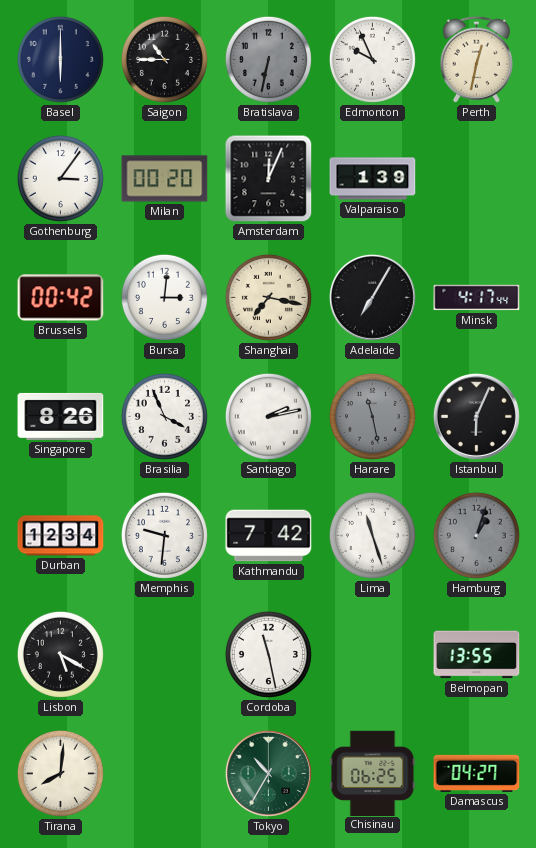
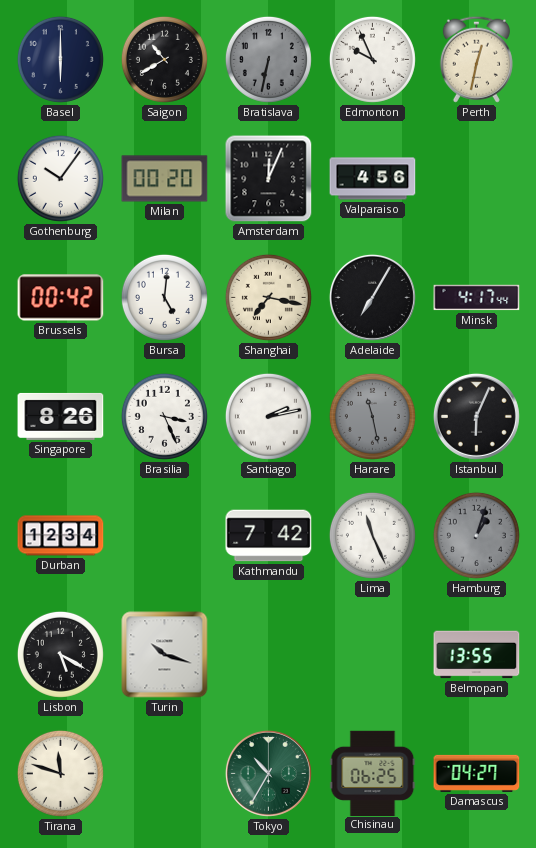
Saigon: 10:45 -> 10:40 (164, 59)
Gothenburg: 3:06 -> 10:06 (60, 178)
Valparaiso: 1:39 -> 4:56 (373, 179)
Bursa: 3:01 -> 5:01 (164, 297)
Brasilia: 3:56 -> 3:26 (164, 416)
Memphis: 9:31 -> none (164, 535)
Lima: 11:27 -> 11:26 (372, 535)
Turin: none -> 10:18 (165, 655)
Cordoba: 11:28 -> none (268, 654)
Tirana: 8:01 -> 11:48 (60, 773)
